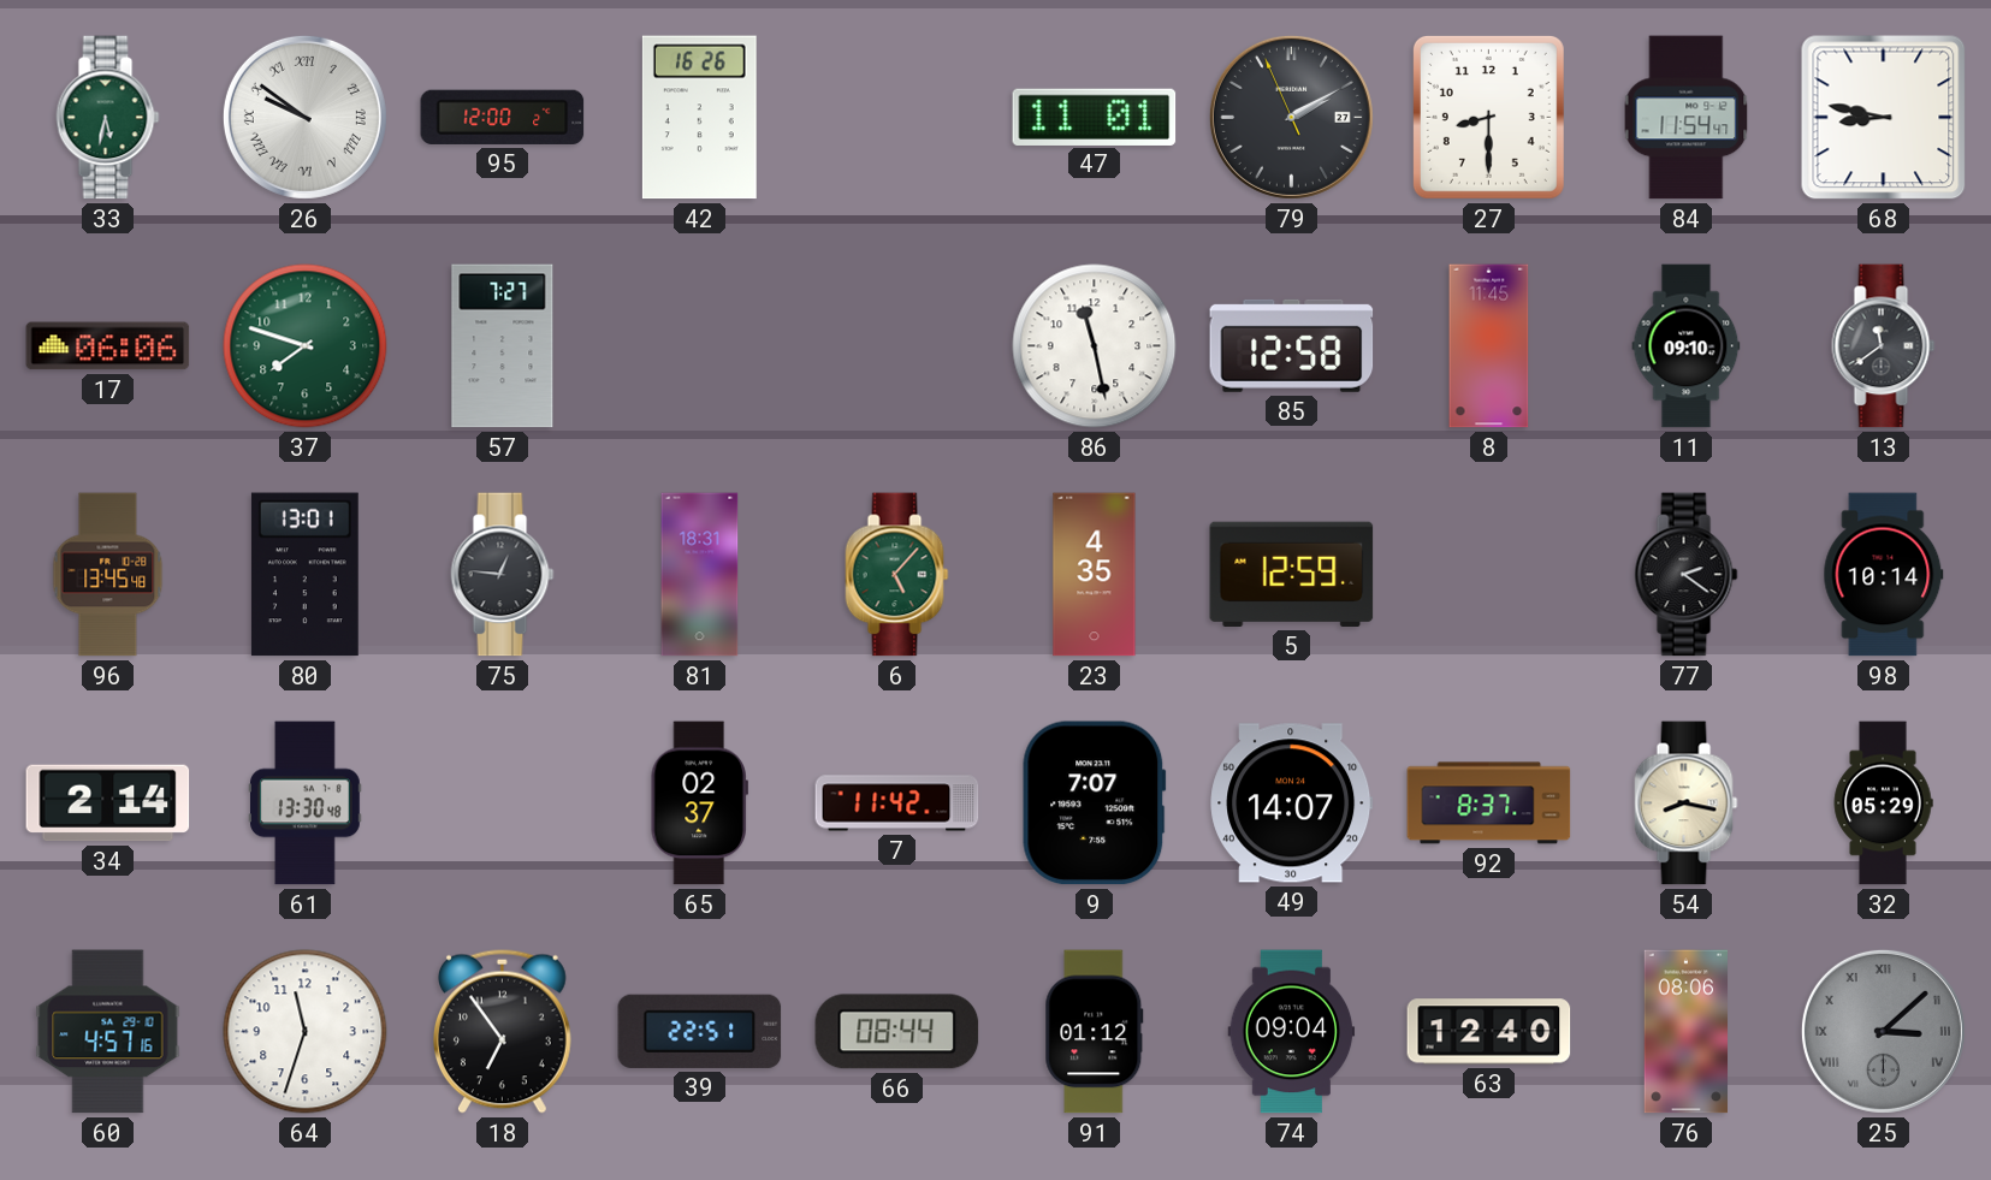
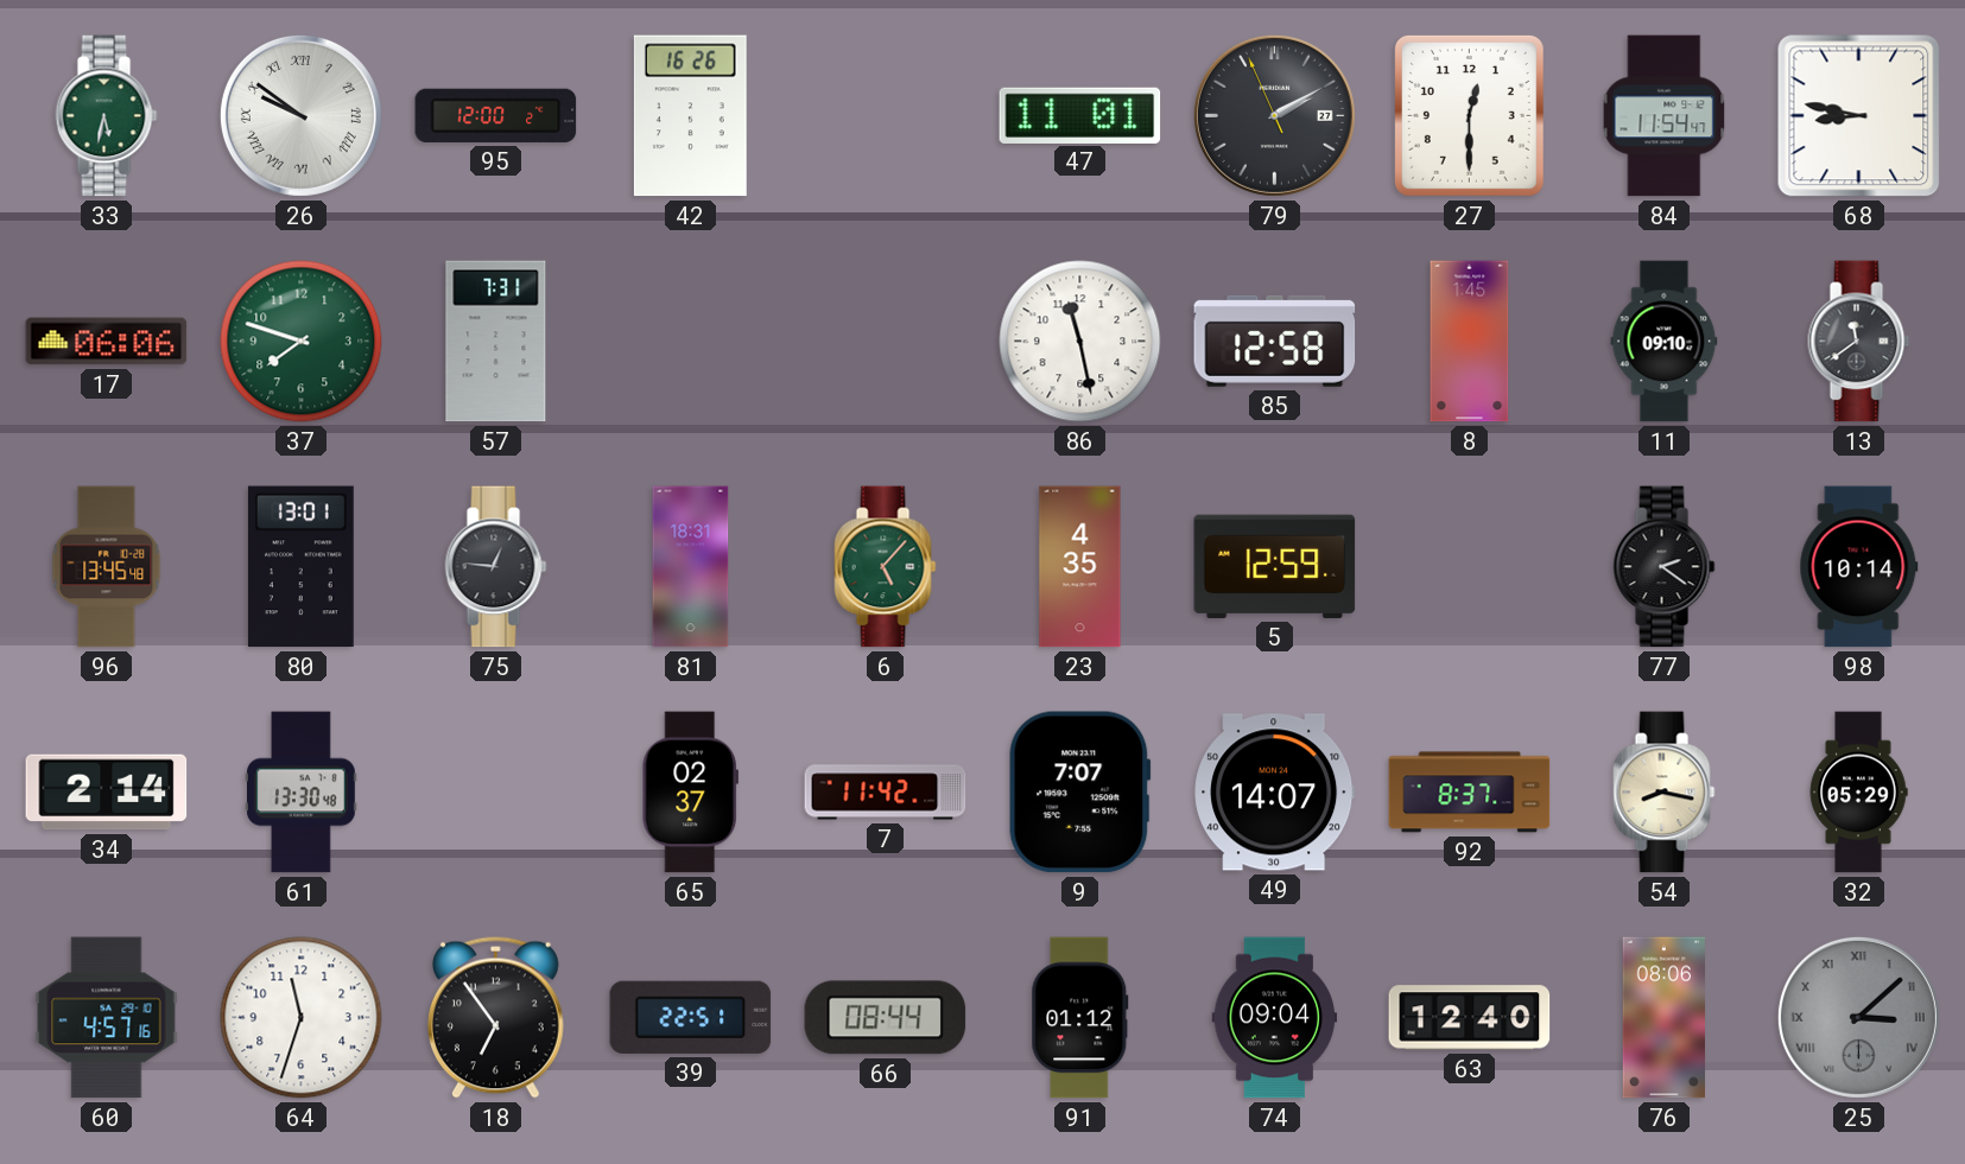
27: 8:30 -> 12:30 (1469, 115)
57: 7:27 -> 7:31 (496, 342)
8: 11:45 -> 1:45 (1470, 342)
